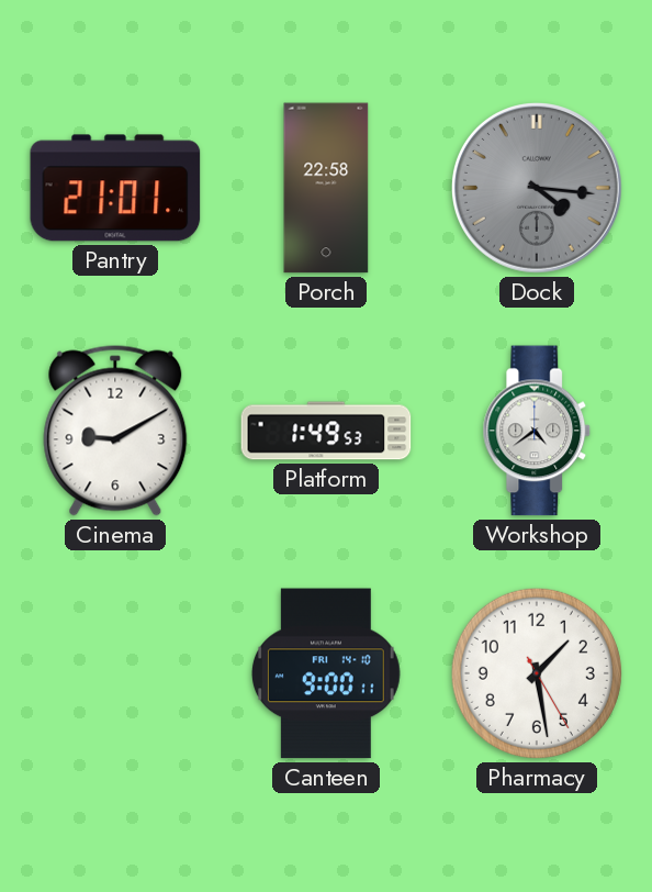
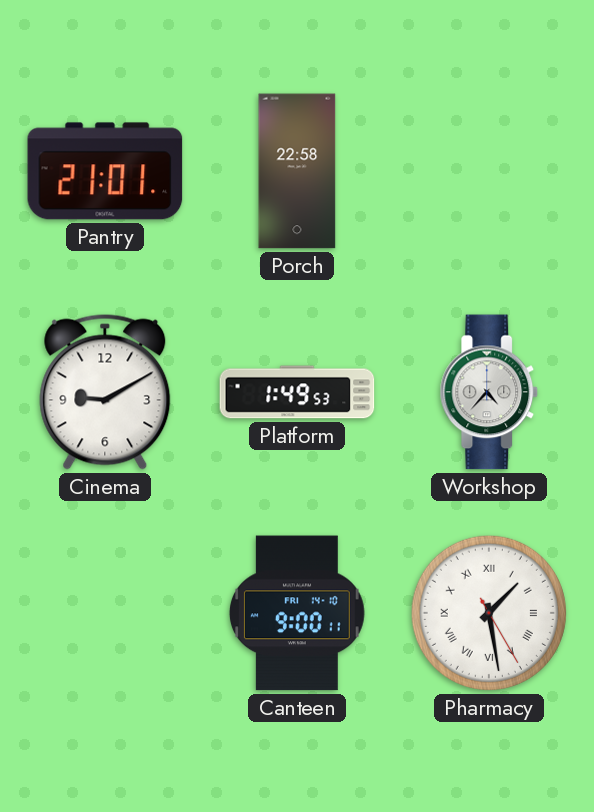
Dock: 4:16 -> none (538, 189)
Workshop: 4:39 -> 4:37 (489, 392)
Pharmacy numerals: Arabic -> Roman (489, 613)
